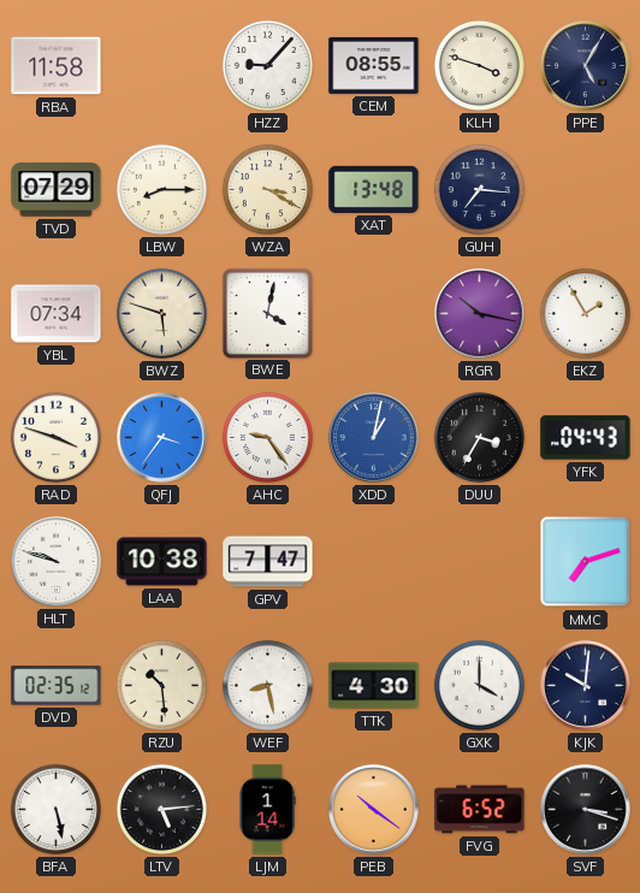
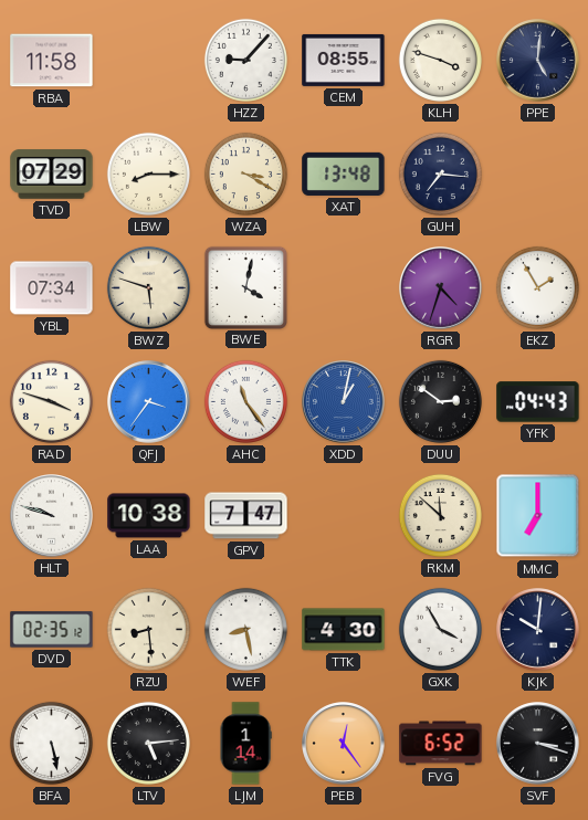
PPE: 5:05 -> 5:01 (538, 61)
RGR: 10:17 -> 4:33 (441, 288)
AHC: 9:24 -> 11:24 (245, 401)
DUU: 3:35 -> 2:51 (440, 401)
RKM: none -> 11:52 (440, 515)
MMC: 7:12 -> 7:00 (538, 516)
RZU: 10:29 -> 8:29 (148, 629)
GXK: 4:00 -> 3:55 (440, 629)
PEB: 10:21 -> 12:24 (344, 744)
